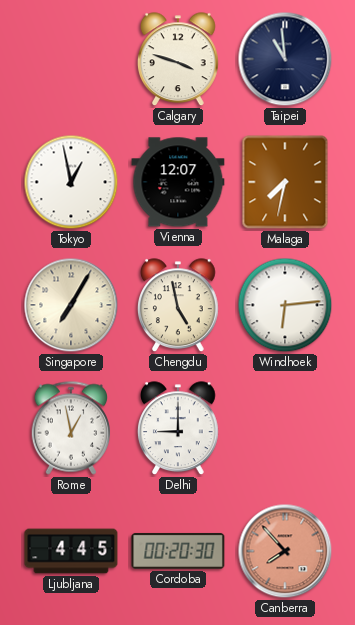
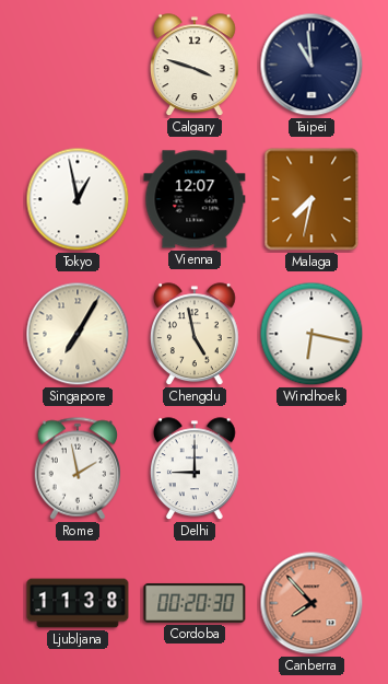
Windhoek: 6:14 -> 6:17 (311, 334)
Rome: 12:58 -> 1:58 (77, 468)
Ljubljana: 4:45 -> 11:38 (78, 603)
